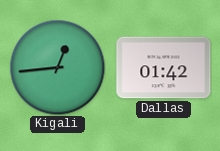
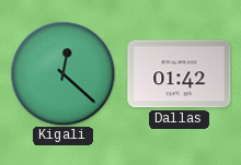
Kigali: 12:44 -> 12:22 (62, 73)
